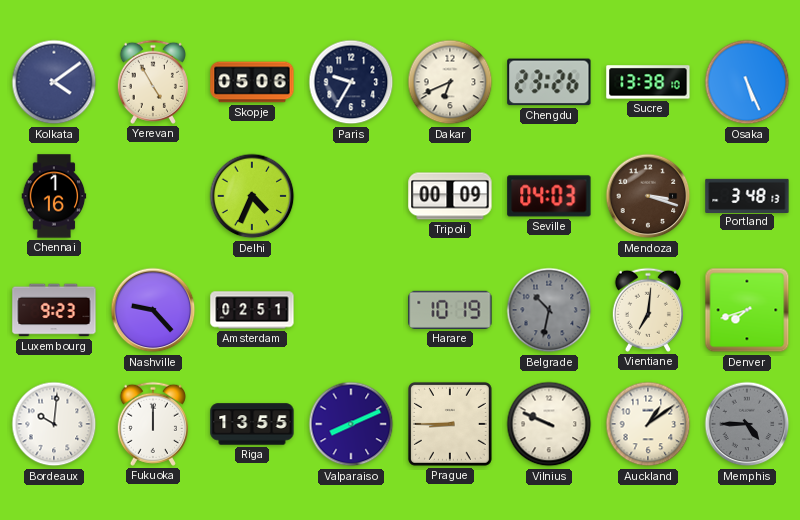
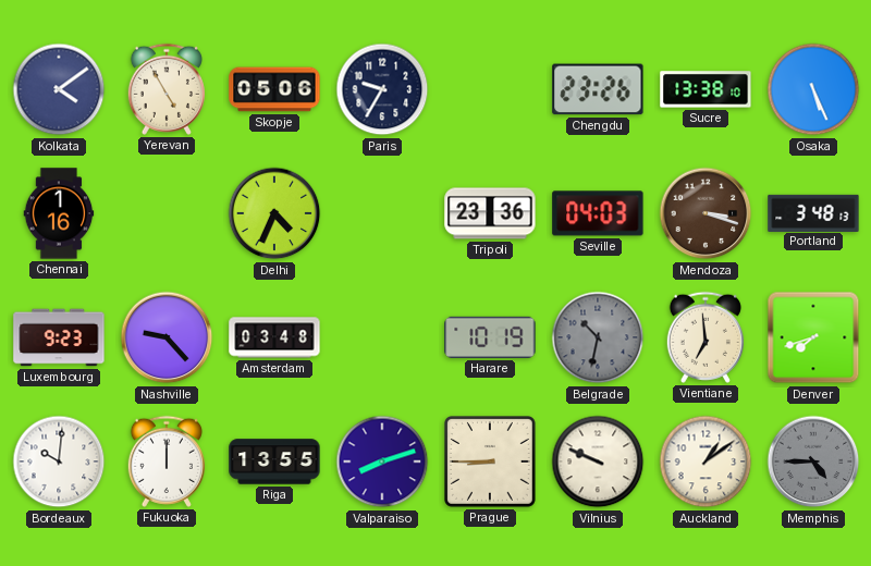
Dakar: 6:41 -> none (450, 82)
Tripoli: 00:09 -> 23:36 (490, 213)
Amsterdam: 02:51 -> 03:48 (274, 337)
Vientiane: 7:01 -> 6:59 (706, 337)
Valparaiso: 8:11 -> 8:12 (382, 462)
